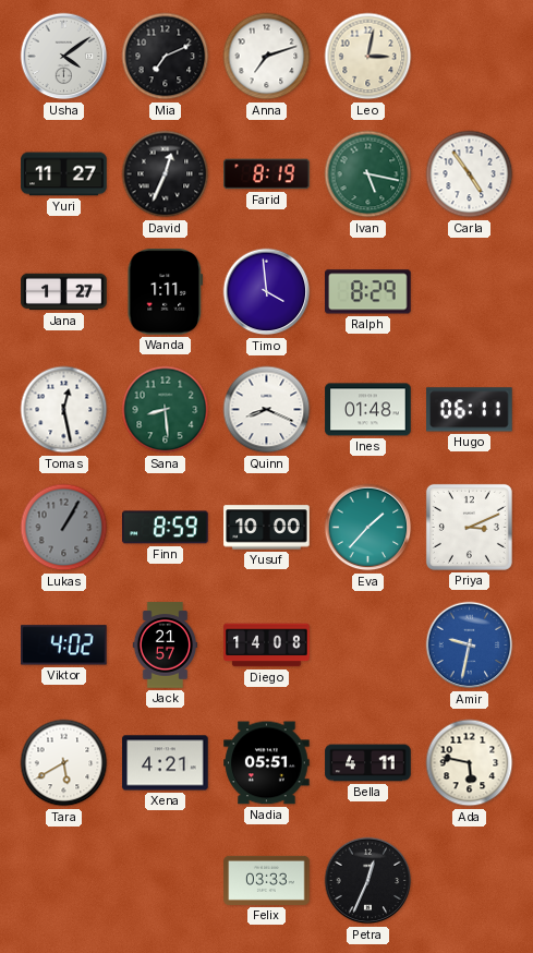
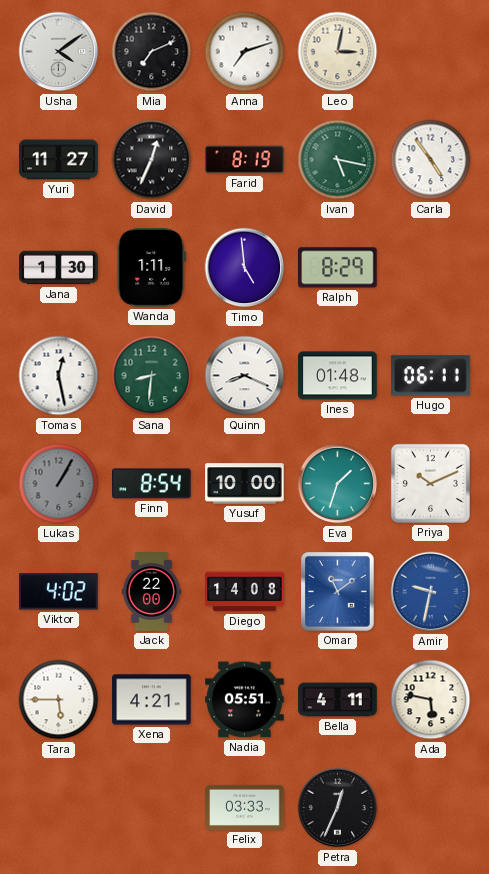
Jana: 1:27 -> 1:30 (59, 268)
Timo: 3:59 -> 4:59 (245, 268)
Sana: 8:29 -> 8:31 (152, 376)
Finn: 8:59 -> 8:54 (152, 484)
Eva: 1:37 -> 1:33 (338, 484)
Priya: 3:11 -> 10:11 (430, 483)
Jack: 21:57 -> 22:00 (152, 592)
Omar: none -> 11:09 (338, 592)
Tara: 5:40 -> 5:45 (59, 700)
